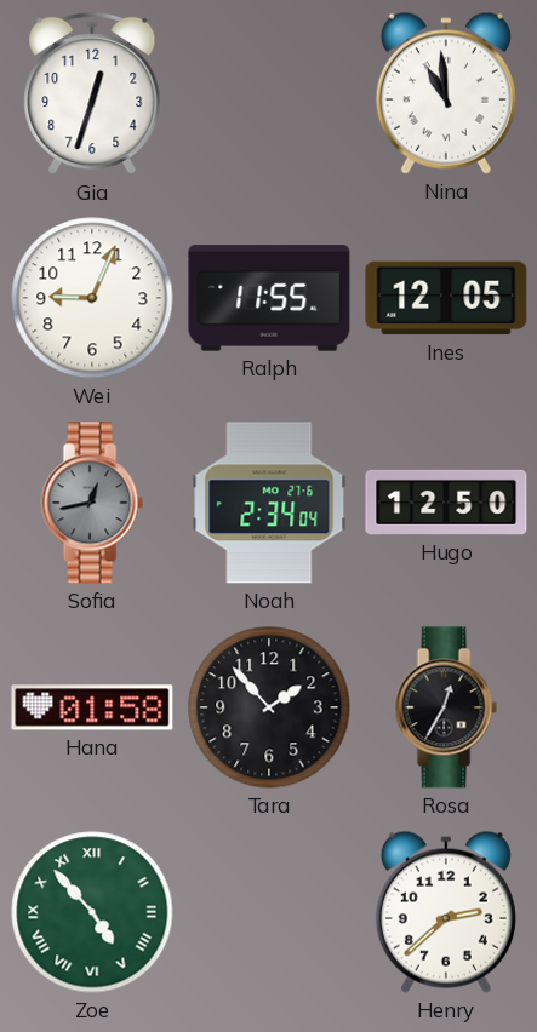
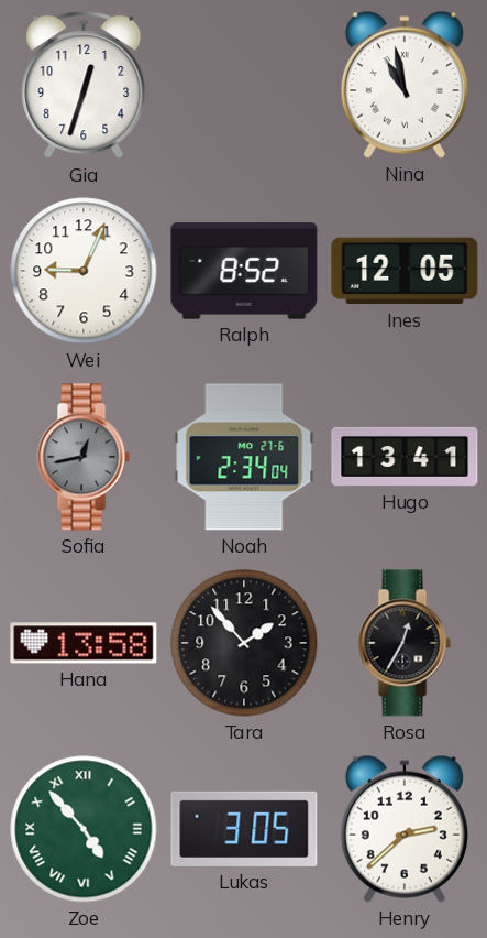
Nina: 10:59 -> 10:58 (405, 85)
Ralph: 11:55 -> 8:52 (244, 271)
Hugo: 12:50 -> 13:41 (405, 457)
Hana: 01:58 -> 13:58 (84, 643)
Lukas: none -> 3:05 (244, 829)
